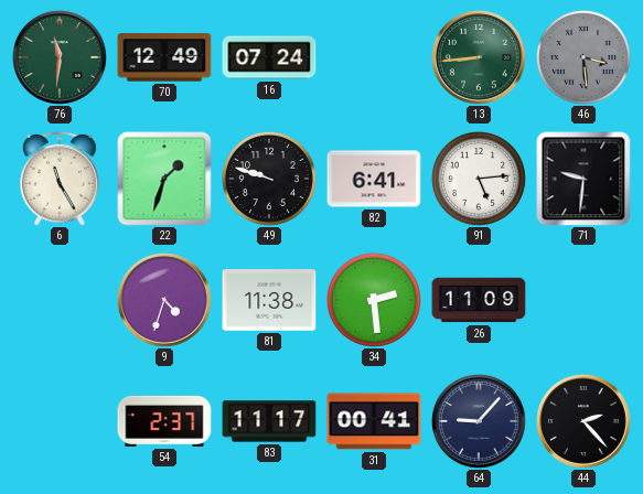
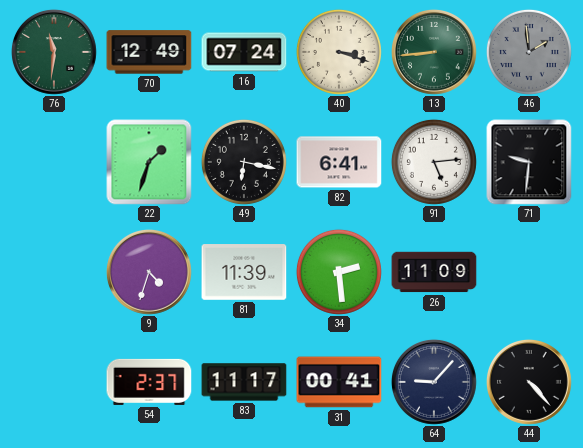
40: none -> 3:18 (339, 52)
46: 3:29 -> 1:59 (529, 52)
6: 11:25 -> none (60, 179)
49: 9:48 -> 6:17 (244, 162)
81: 11:38 -> 11:39 (244, 272)
44: 2:23 -> 4:23 (529, 382)
